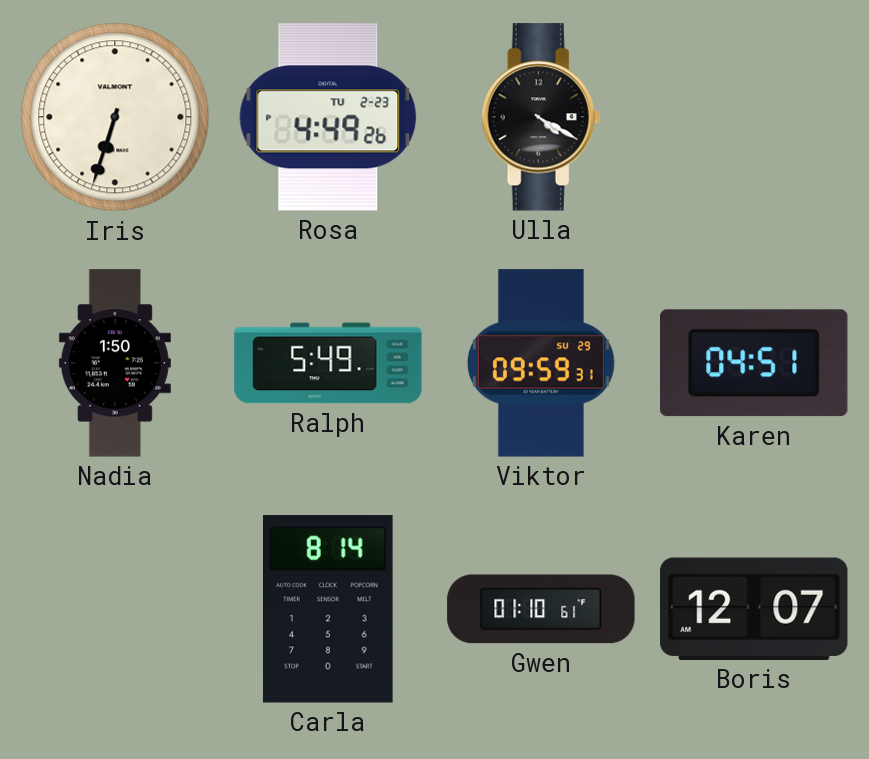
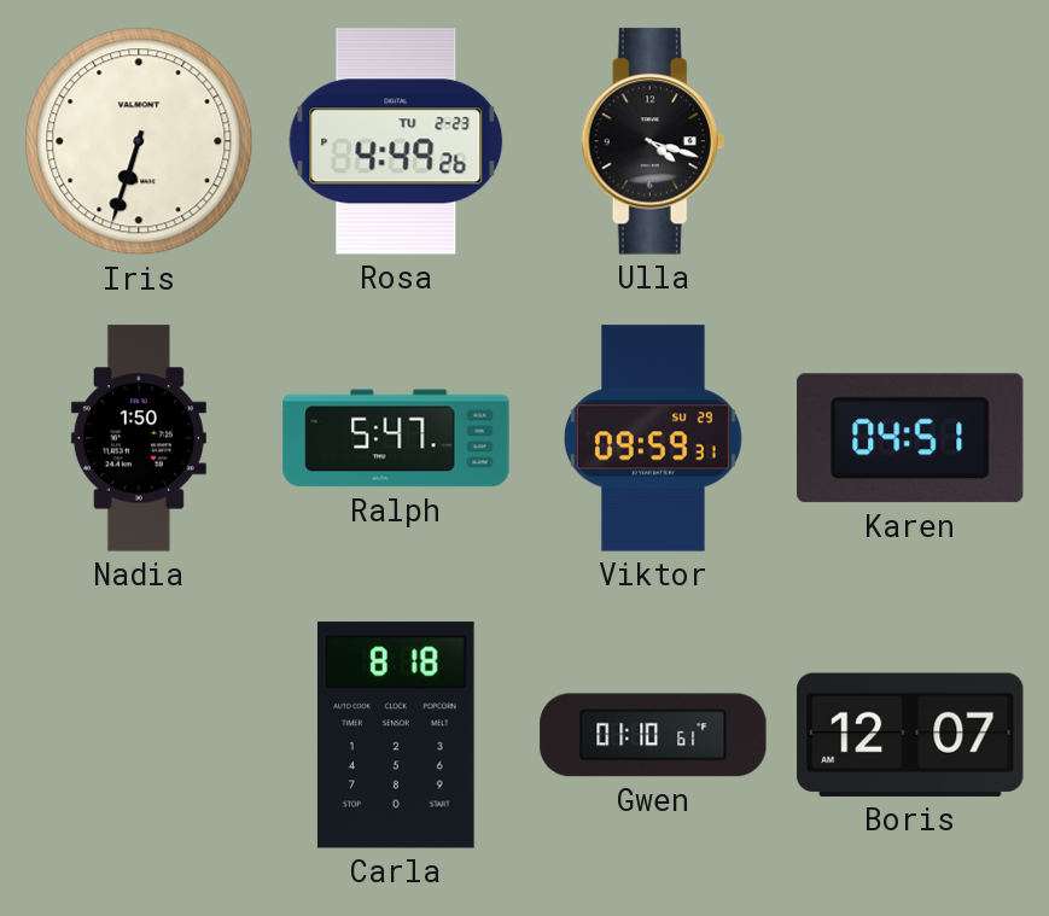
Ulla: 4:20 -> 4:18 (653, 141)
Ralph: 5:49 -> 5:47 (396, 438)
Carla: 8:14 -> 8:18 (396, 735)
